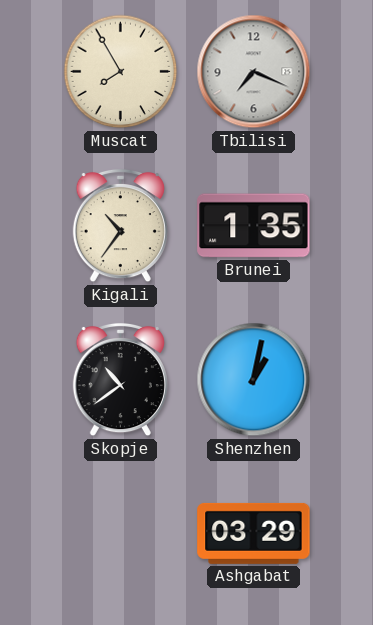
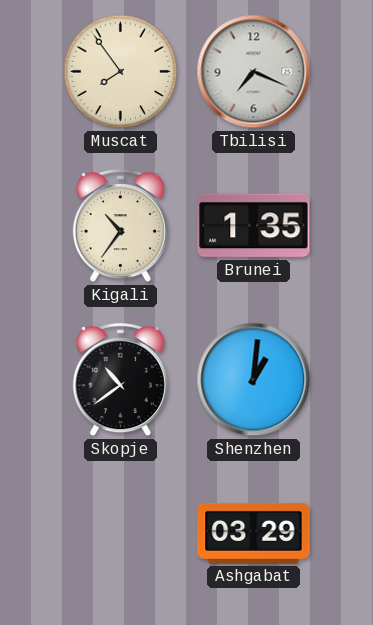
Muscat: 7:55 -> 7:54 (121, 72)
Shenzhen: 1:02 -> 1:01 (254, 380)
